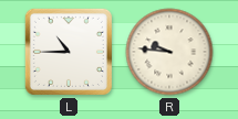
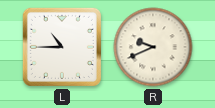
R: 9:46 -> 9:41 (153, 47)
